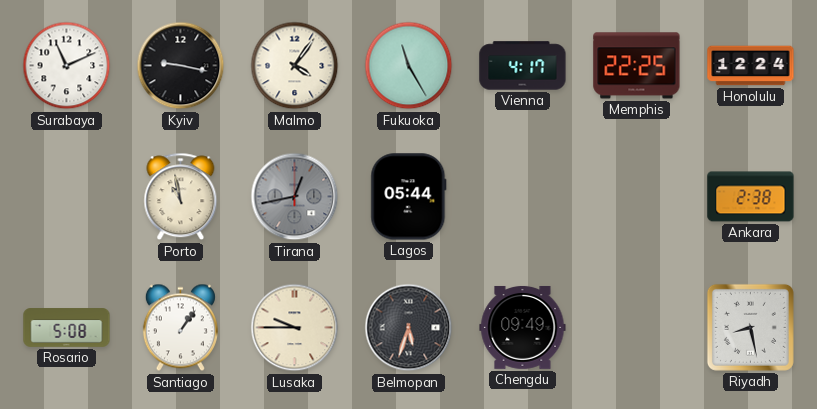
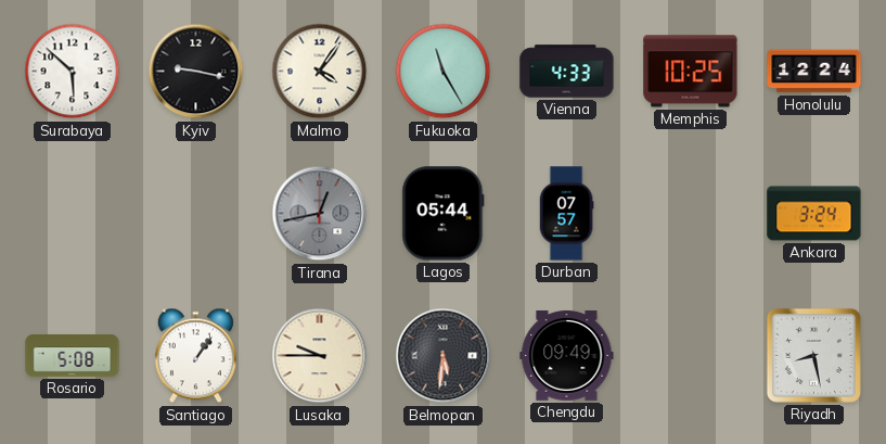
Surabaya: 11:11 -> 5:52 (73, 72)
Vienna: 4:17 -> 4:33 (567, 72)
Memphis: 22:25 -> 10:25 (691, 72)
Porto: 10:58 -> none (181, 197)
Durban: none -> 07:57 (566, 214)
Ankara: 2:38 -> 3:24 (814, 214)
Belmopan: 5:33 -> 5:31 (444, 356)
